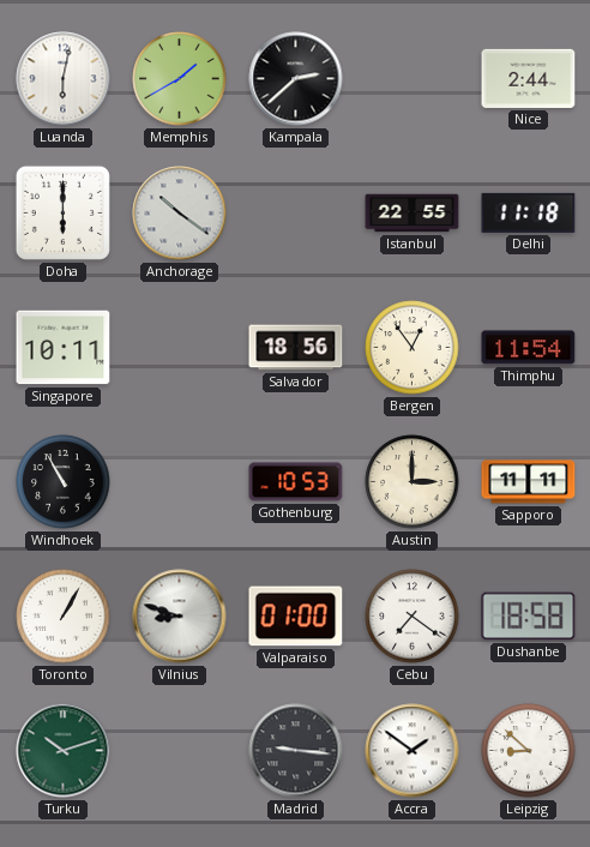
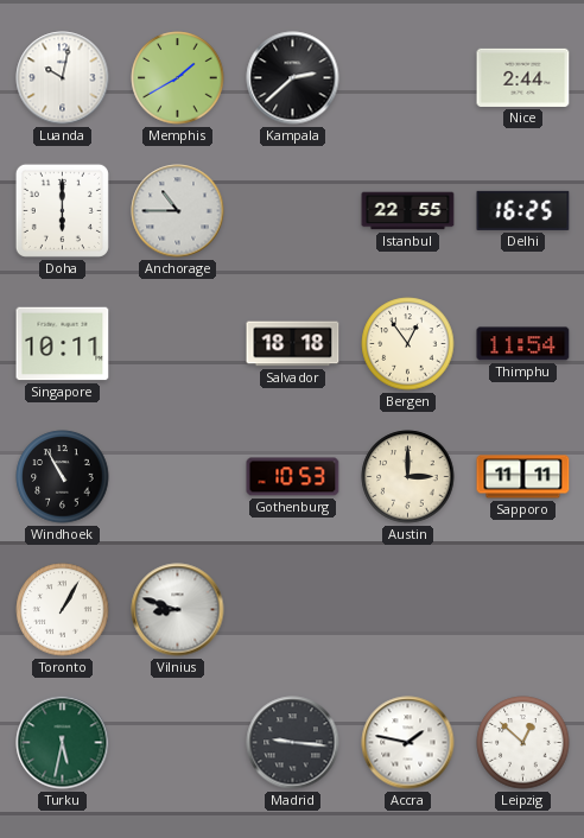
Luanda: 6:02 -> 10:02 (63, 78)
Anchorage: 10:21 -> 10:45 (178, 211)
Delhi: 11:18 -> 16:25 (523, 210)
Salvador: 18:56 -> 18:18 (293, 344)
Valparaiso: 01:00 -> none (296, 617)
Cebu: 7:21 -> none (413, 617)
Dushanbe: 18:58 -> none (529, 617)
Turku: 10:12 -> 5:32 (63, 743)
Accra: 1:51 -> 1:47 (408, 743)
Leipzig: 8:52 -> 12:52 (523, 743)
